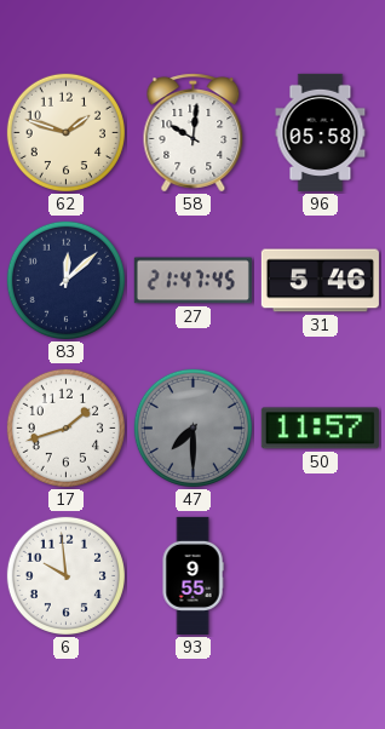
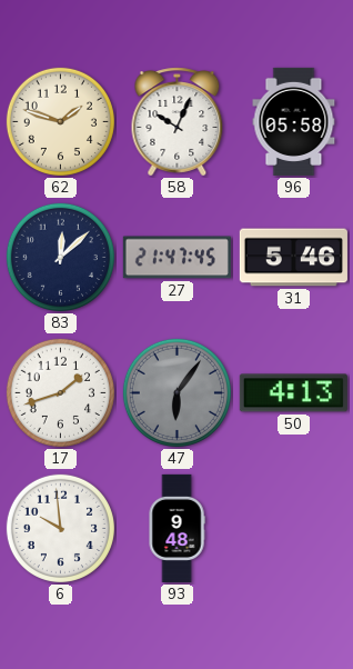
58: 10:01 -> 10:04 (178, 122)
47: 7:30 -> 6:06 (176, 392)
50: 11:57 -> 4:13 (293, 393)
93: 9:55 -> 9:48 (176, 528)
